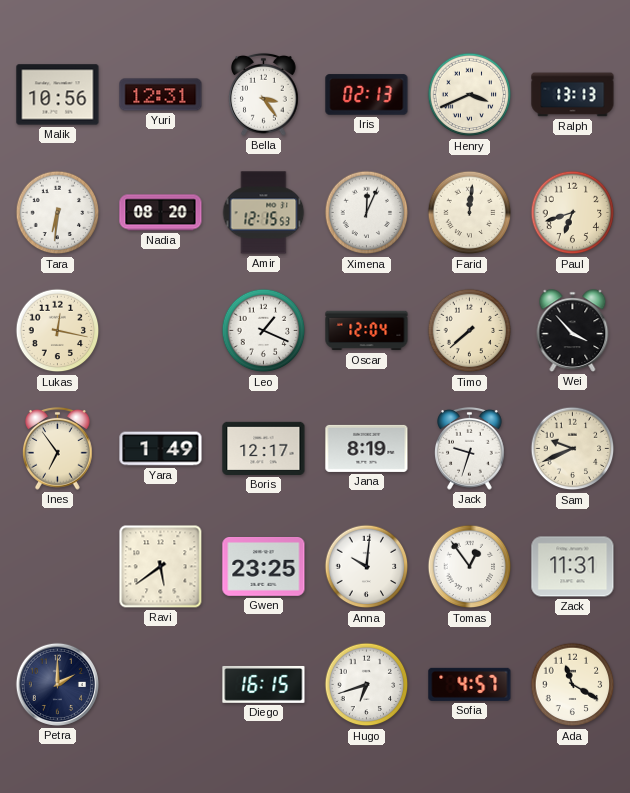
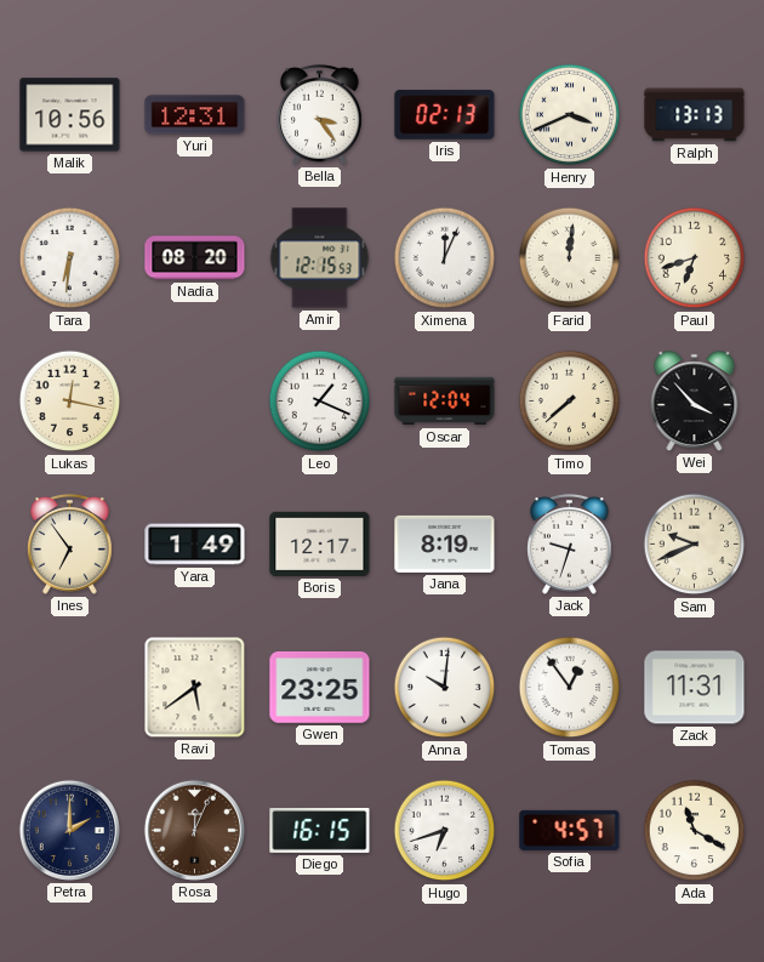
Rosa: none -> 12:04 (194, 830)
